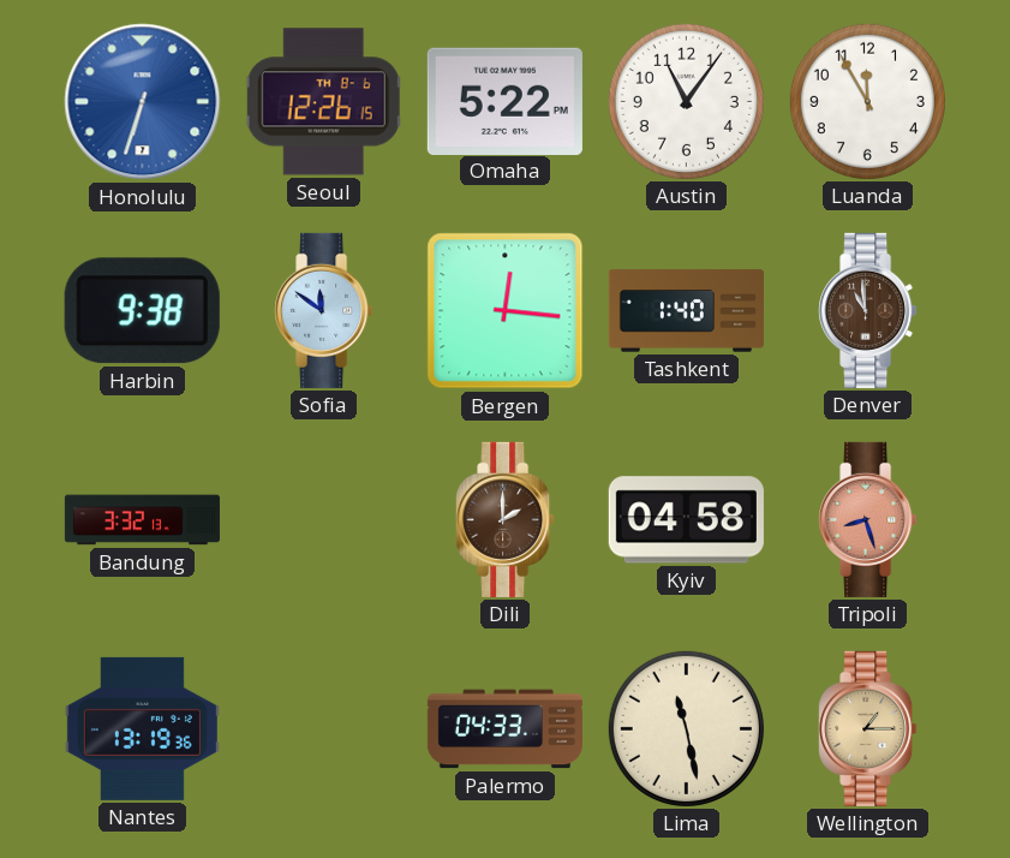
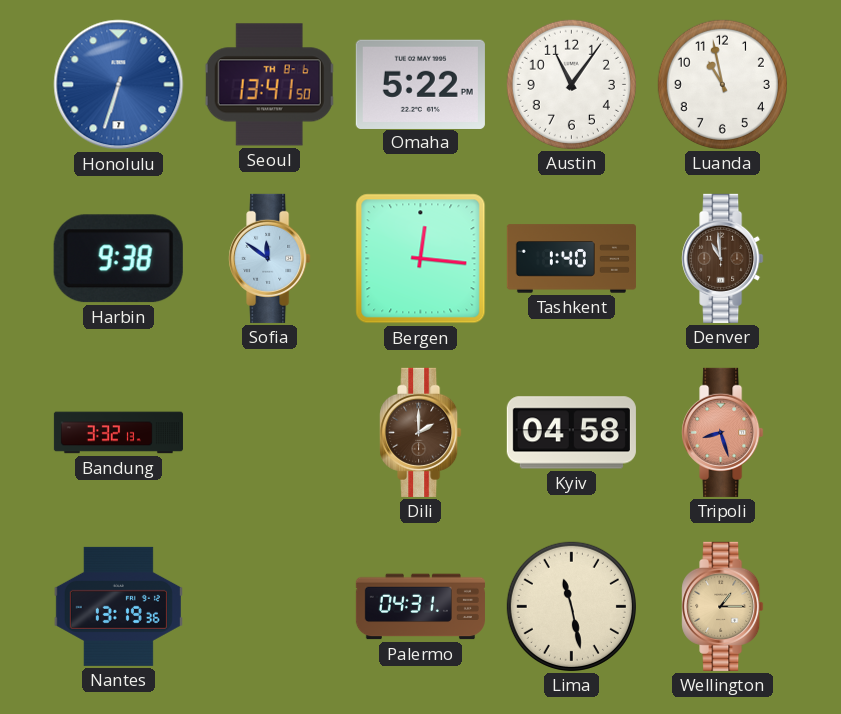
Seoul: 12:26 -> 13:41 (270, 85)
Luanda: 11:55 -> 10:58 (722, 84)
Palermo: 04:33 -> 04:31 (420, 607)
